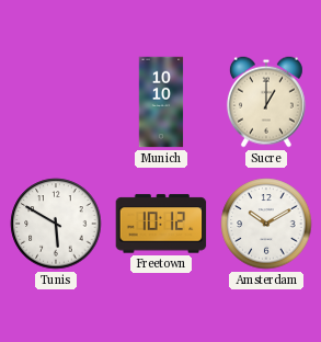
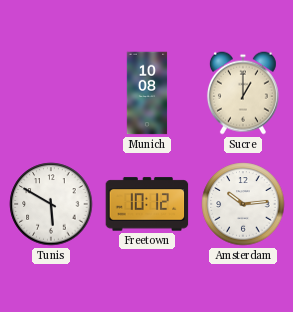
Munich: 10:10 -> 10:08 (147, 93)
Amsterdam: 10:10 -> 10:14 (243, 204)
